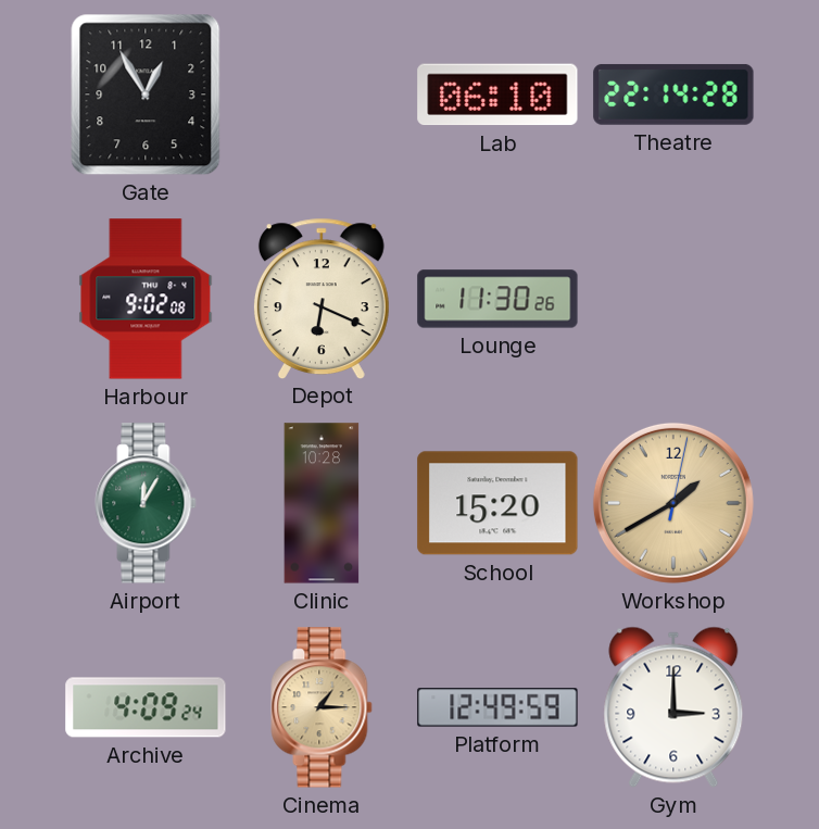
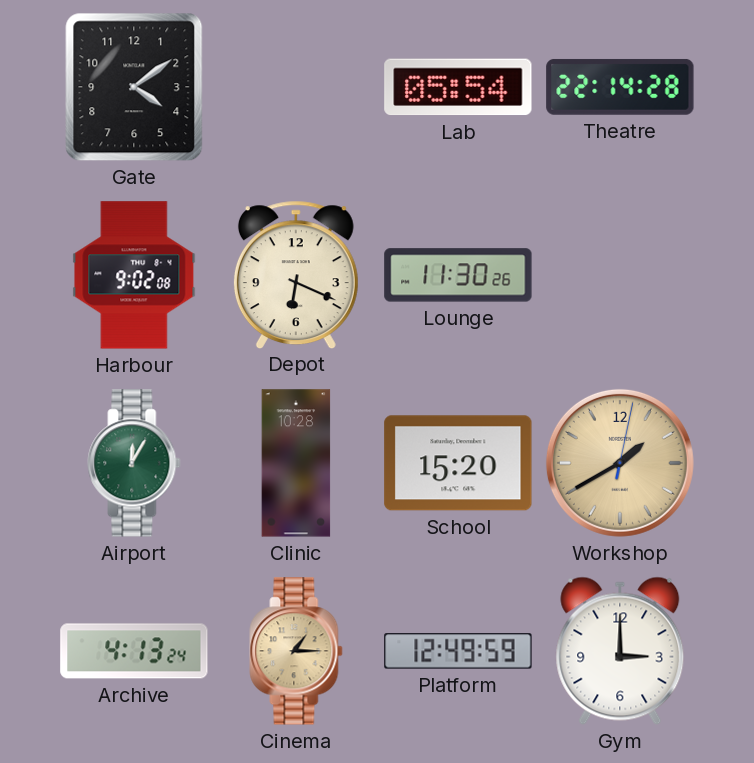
Gate: 12:55 -> 4:09 (134, 87)
Lab: 06:10 -> 05:54 (458, 87)
Archive: 4:09 -> 4:13 (134, 651)
